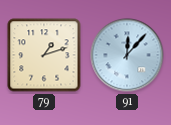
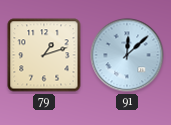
91: 12:07 -> 12:08 (127, 55)
